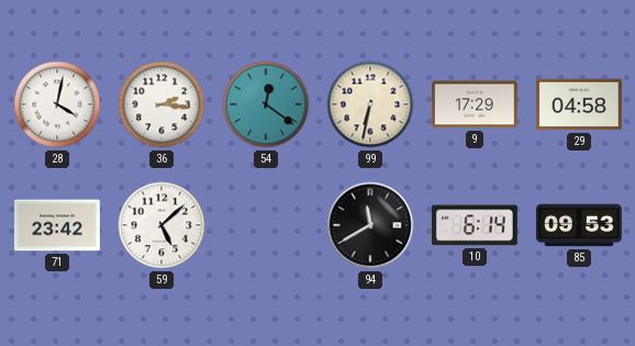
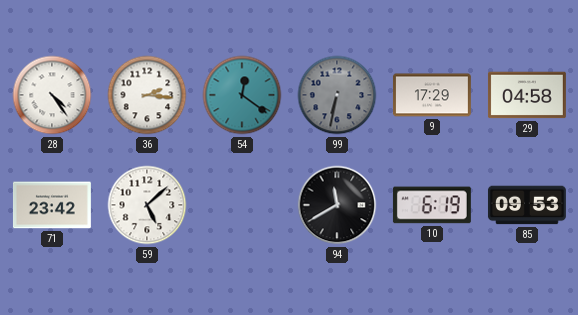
28: 4:02 -> 4:24 (52, 95)
99 dial: cream -> grey (337, 95)
10: 6:14 -> 6:19 (432, 205)
